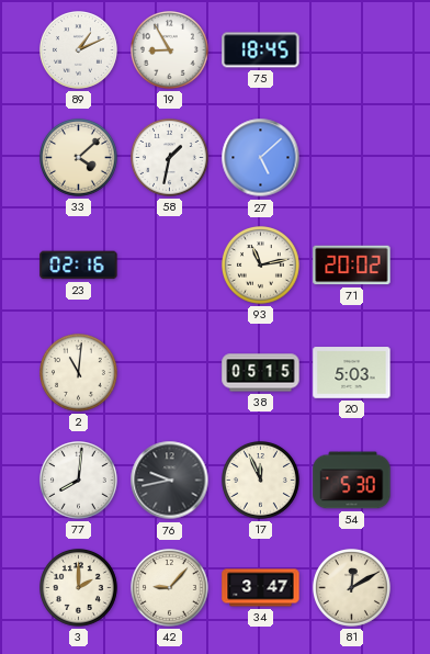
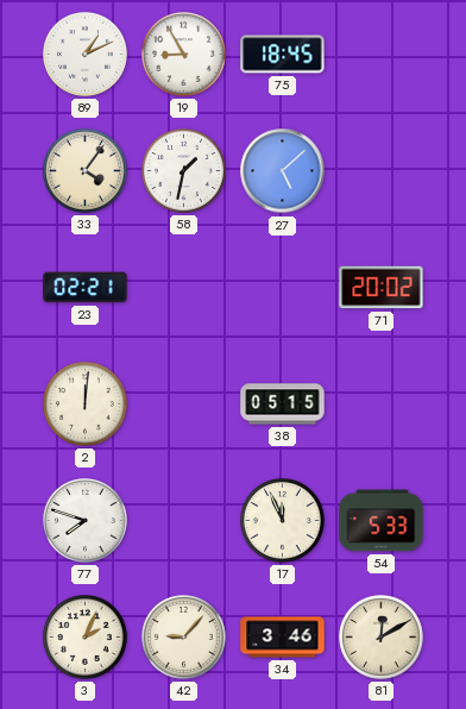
33: 4:08 -> 4:06 (86, 171)
23: 02:16 -> 02:21 (86, 288)
93: 11:13 -> none (261, 266)
2: 11:01 -> 12:01 (86, 404)
20: 5:03 -> none (352, 373)
77: 8:01 -> 7:48 (86, 521)
76: 9:43 -> none (170, 481)
54: 5:30 -> 5:33 (382, 521)
3: 2:00 -> 2:04 (86, 638)
34: 3:47 -> 3:46 (283, 638)
